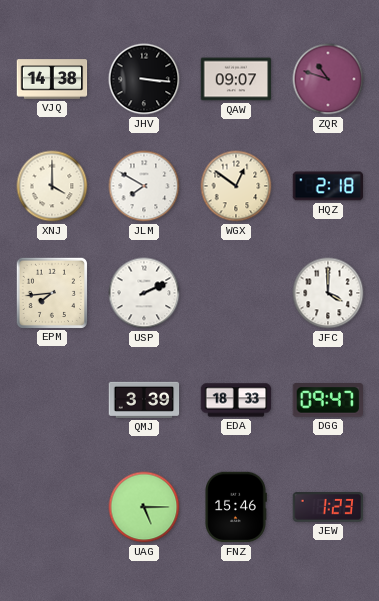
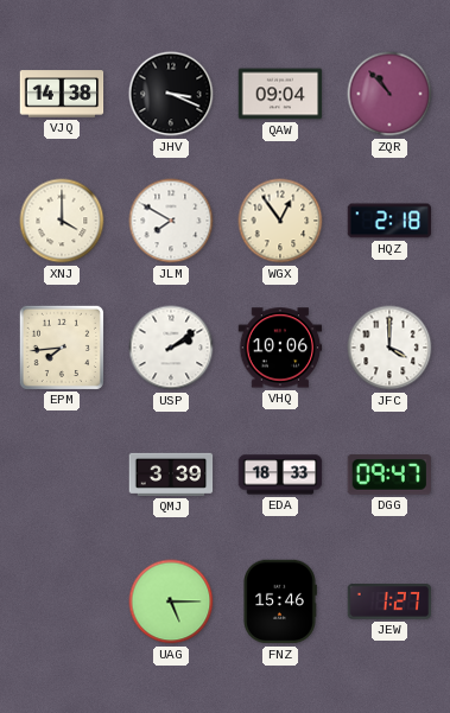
JHV: 3:16 -> 3:19 (171, 94)
QAW: 09:07 -> 09:04 (280, 94)
ZQR: 10:48 -> 10:53 (389, 94)
WGX: 12:51 -> 12:54 (280, 221)
USP: 2:11 -> 2:09 (171, 348)
VHQ: none -> 10:06 (280, 348)
JEW: 1:23 -> 1:27 (389, 603)
